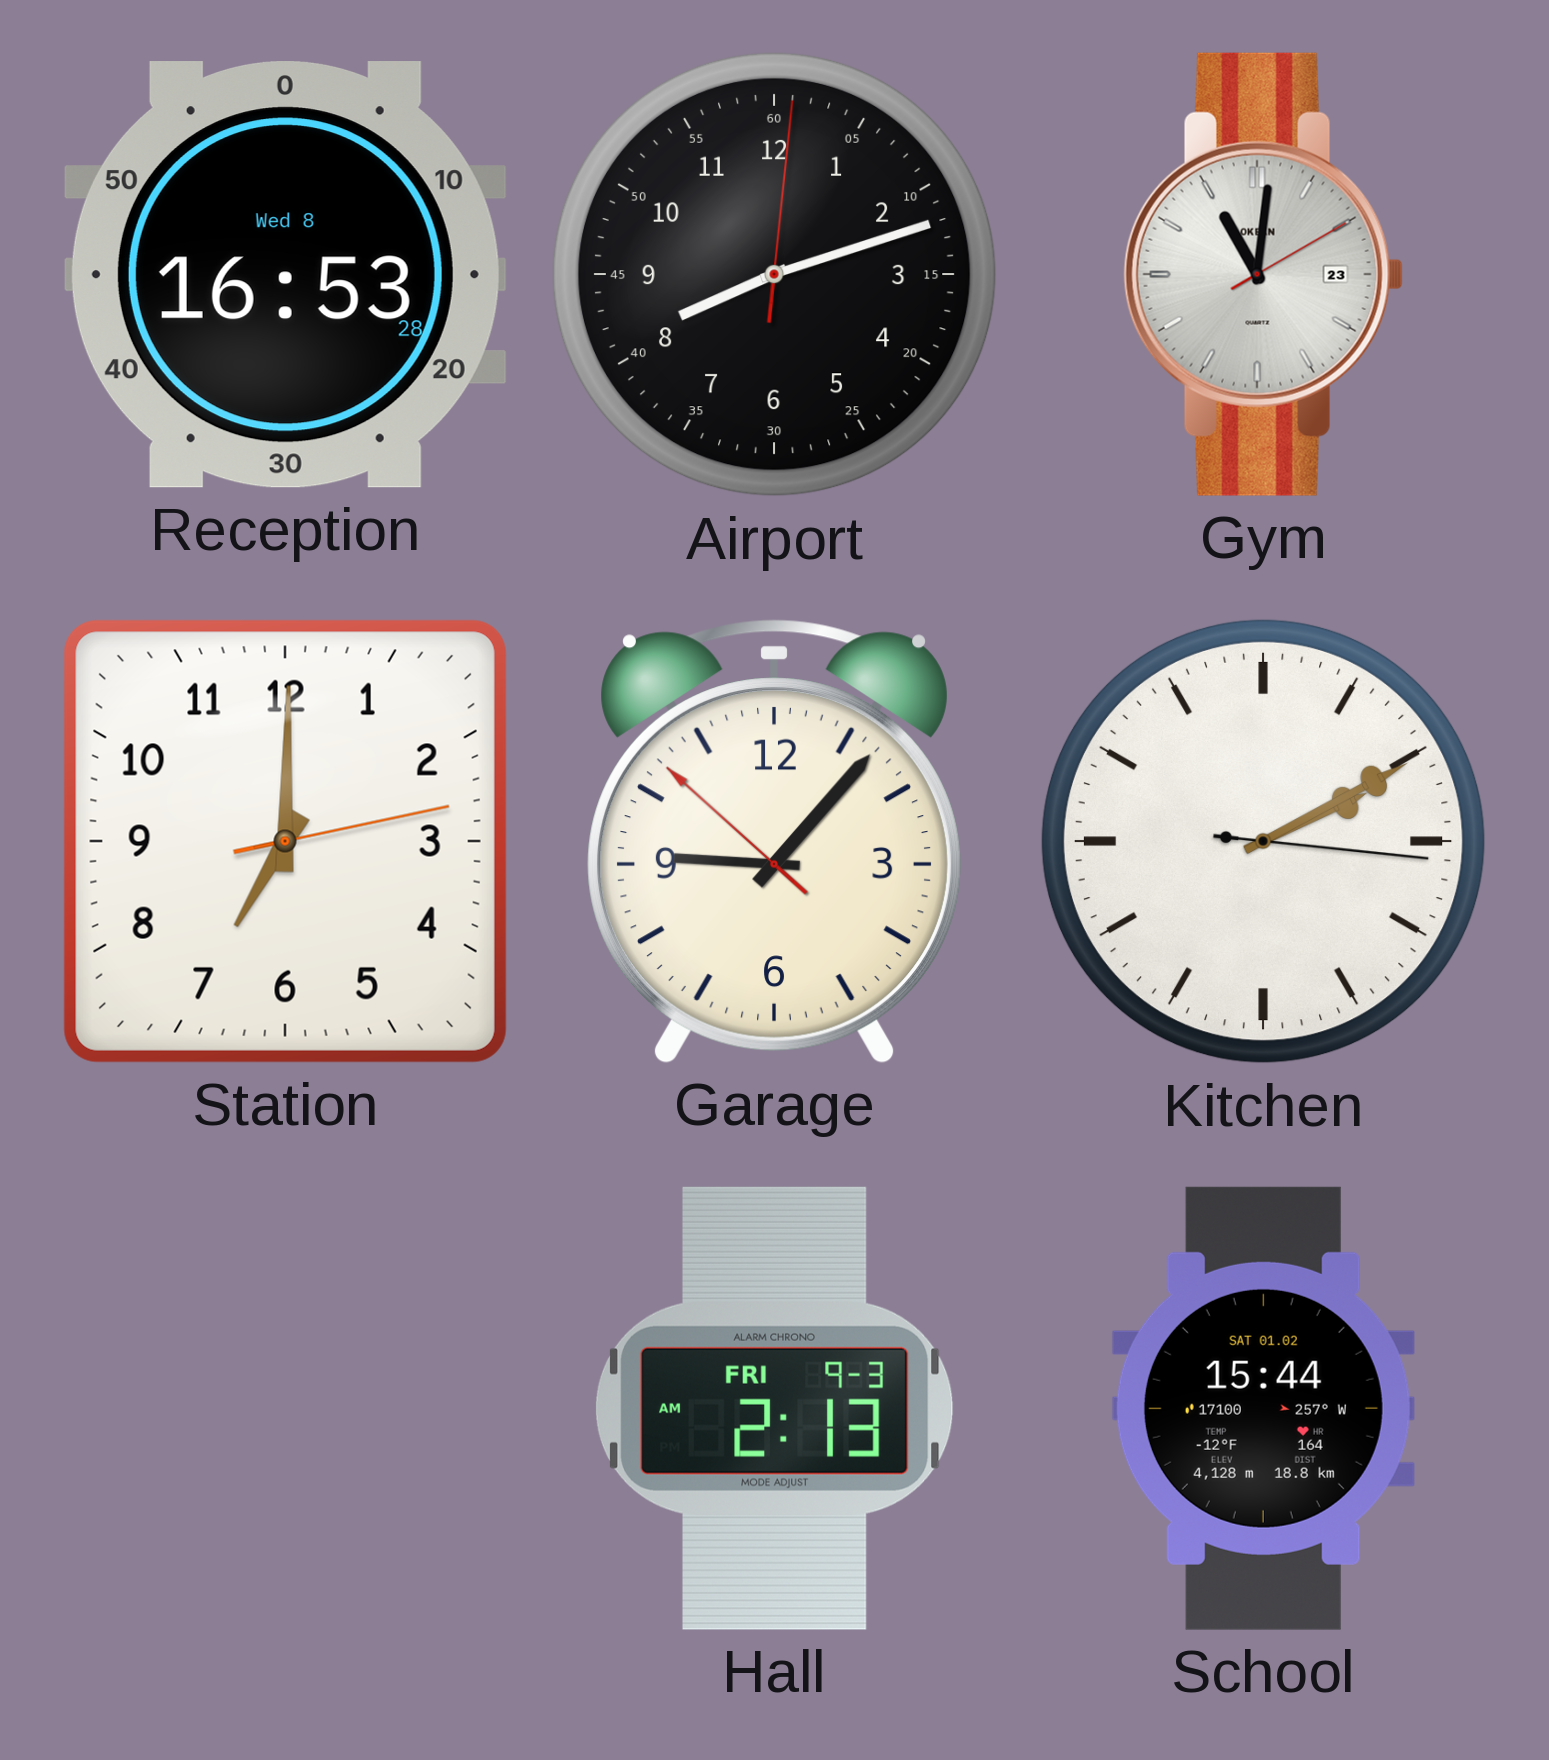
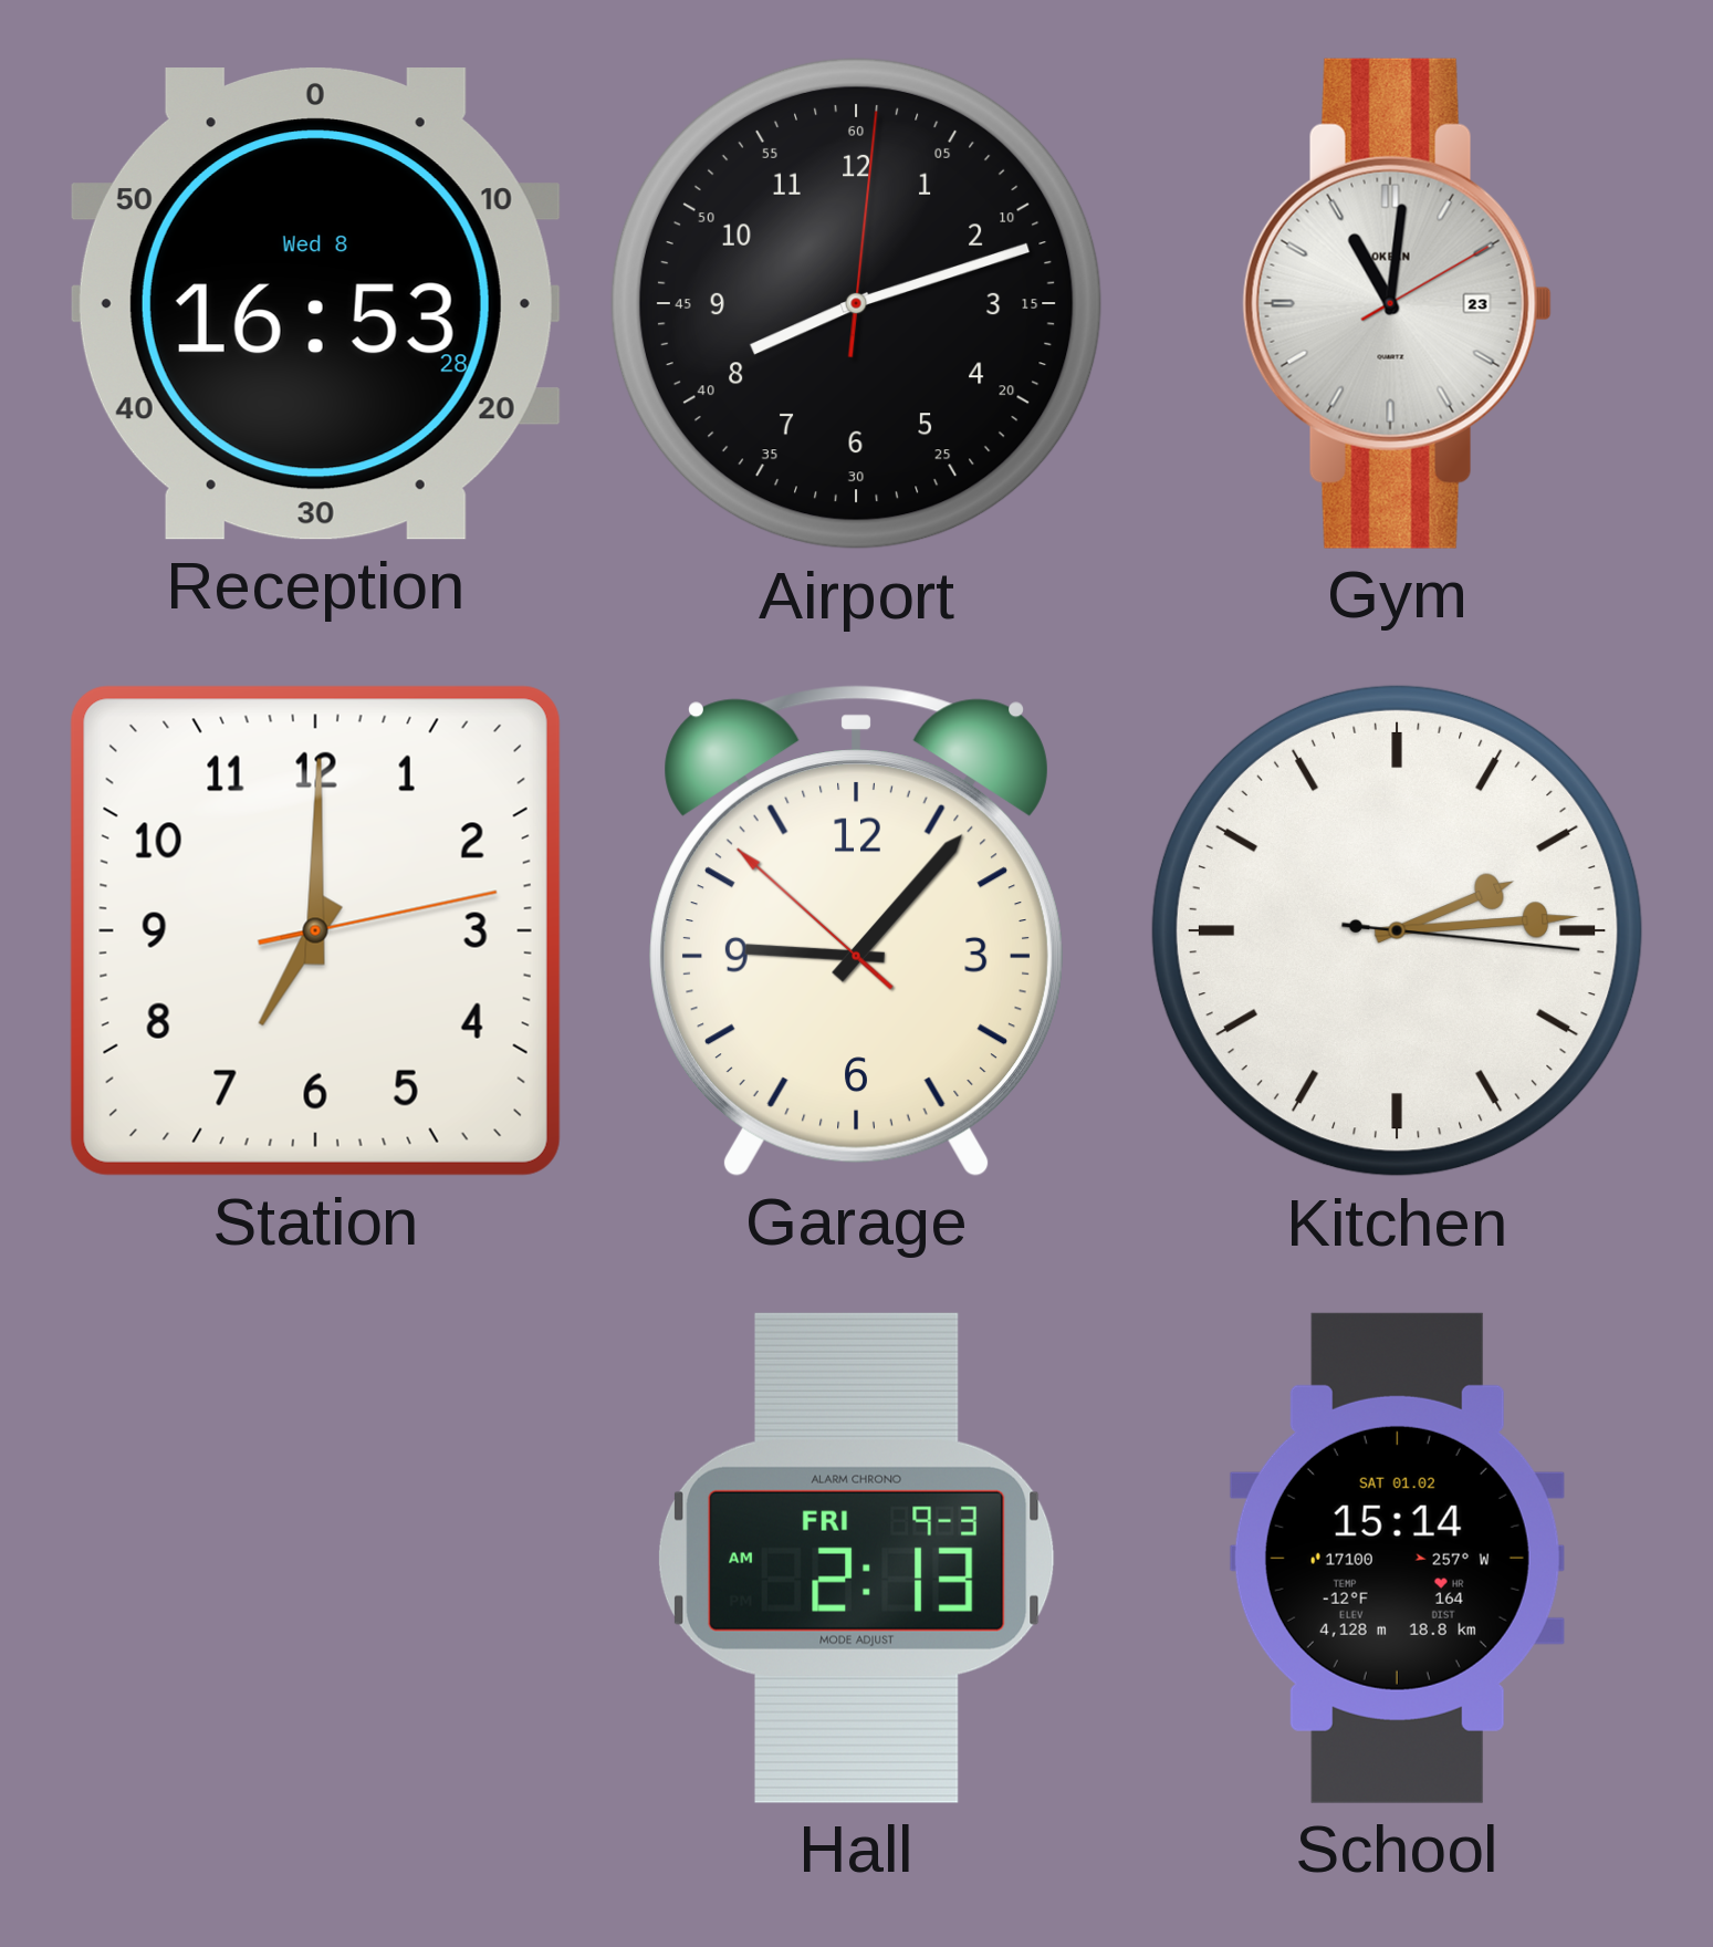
Kitchen: 2:10 -> 2:14 (1397, 930)
School: 15:44 -> 15:14 (1397, 1558)
